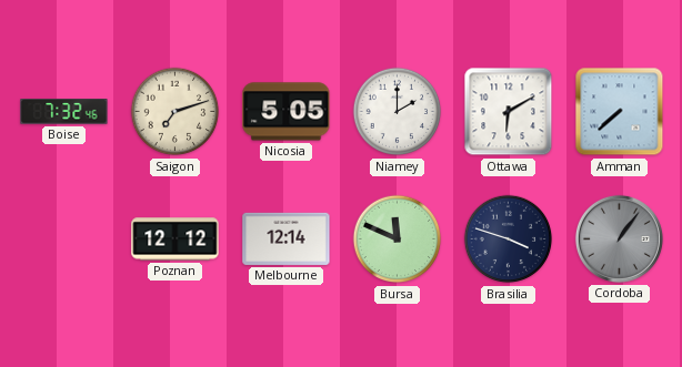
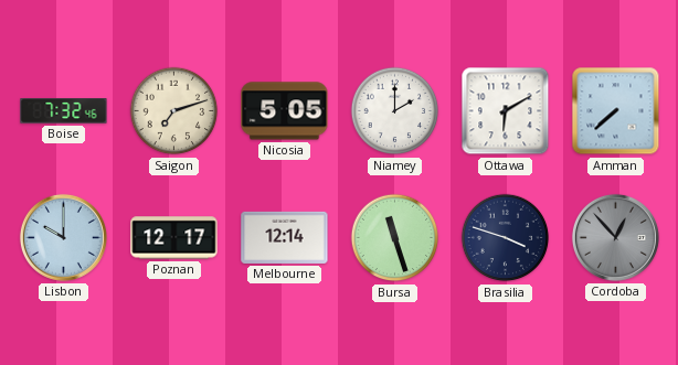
Lisbon: none -> 10:00 (63, 237)
Poznan: 12:12 -> 12:17 (174, 238)
Bursa: 11:49 -> 11:27 (395, 238)
Cordoba: 1:06 -> 12:53 (615, 237)
